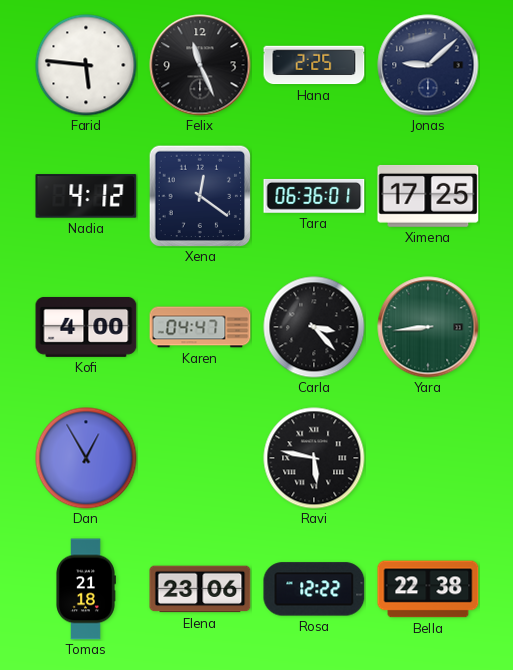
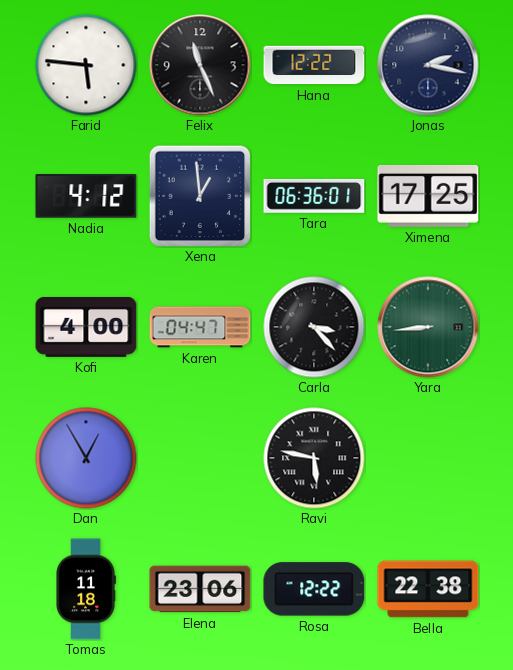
Hana: 2:25 -> 12:22 (314, 65)
Jonas: 9:08 -> 2:17 (428, 65)
Xena: 12:21 -> 12:59 (200, 196)
Tomas: 21:18 -> 11:18 (86, 589)
